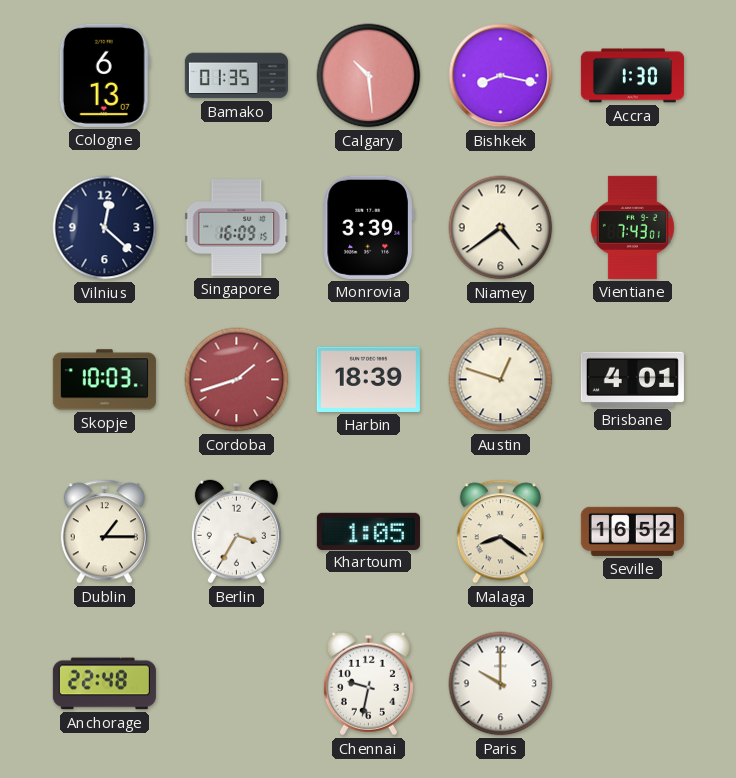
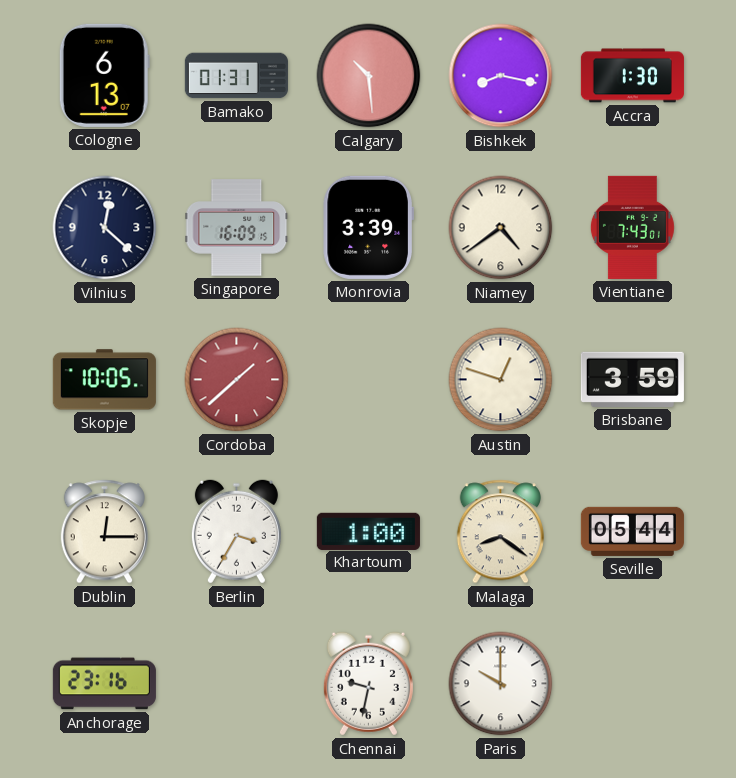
Bamako: 01:35 -> 01:31 (236, 76)
Skopje: 10:03 -> 10:05 (104, 380)
Cordoba: 1:42 -> 1:38 (237, 380)
Harbin: 18:39 -> none (368, 379)
Brisbane: 4:01 -> 3:59 (632, 379)
Dublin: 1:15 -> 12:15 (104, 532)
Khartoum: 1:05 -> 1:00 (368, 531)
Seville: 16:52 -> 05:44 (632, 531)
Anchorage: 22:48 -> 23:16 (104, 684)
